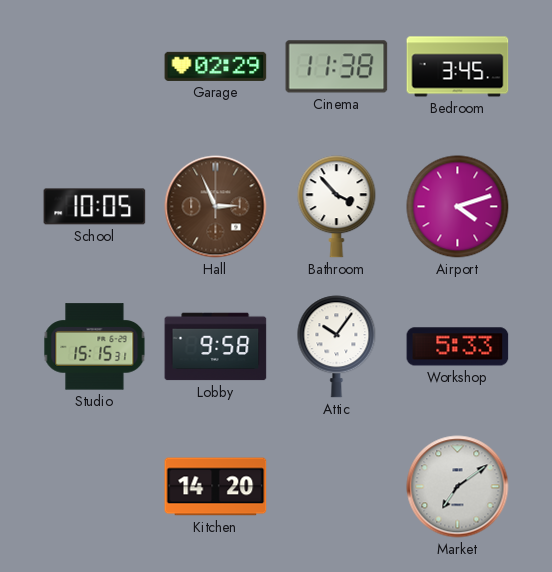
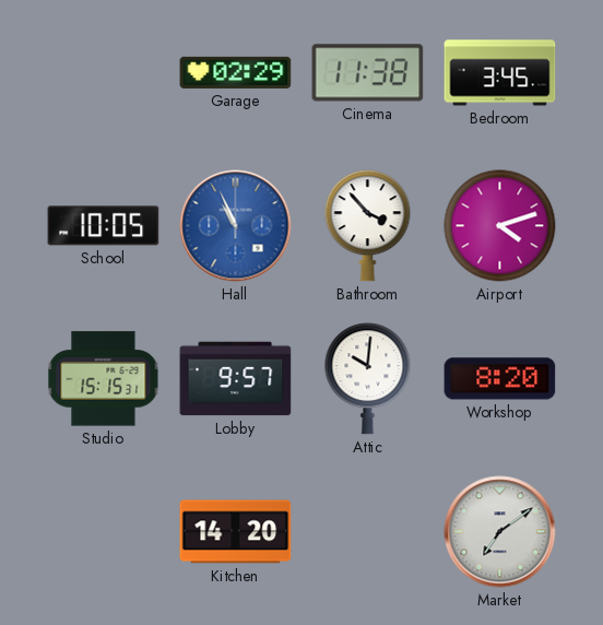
Hall: 2:56 -> 10:56 (236, 226)
Hall dial: brown -> blue (236, 226)
Lobby: 9:58 -> 9:57 (236, 379)
Attic: 10:06 -> 10:01 (368, 379)
Workshop: 5:33 -> 8:20 (500, 379)
